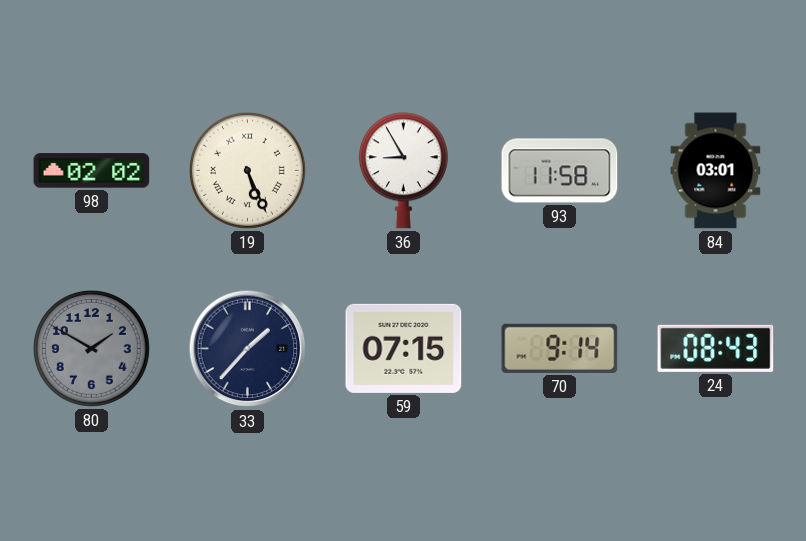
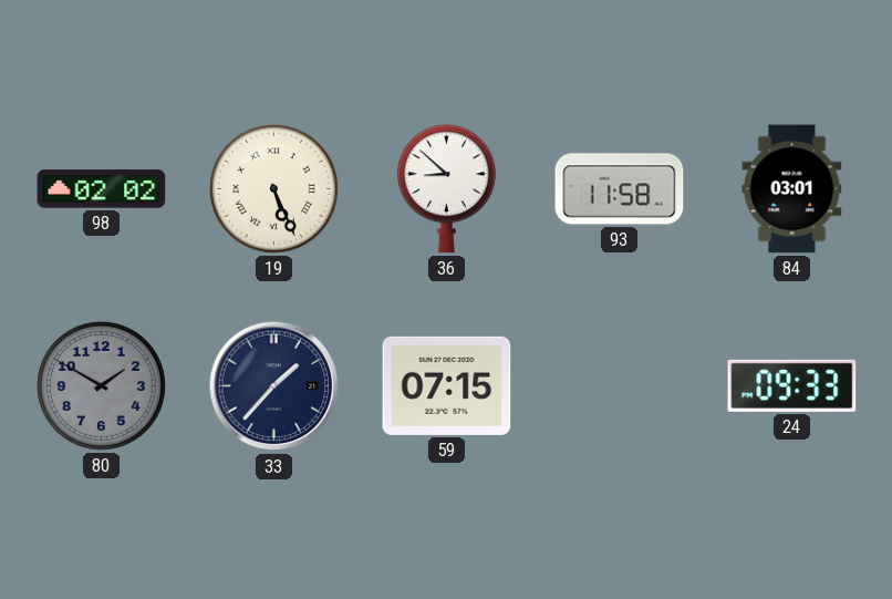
36: 8:55 -> 8:52 (446, 189)
70: 9:14 -> none (560, 348)
24: 08:43 -> 09:33 (792, 385)
